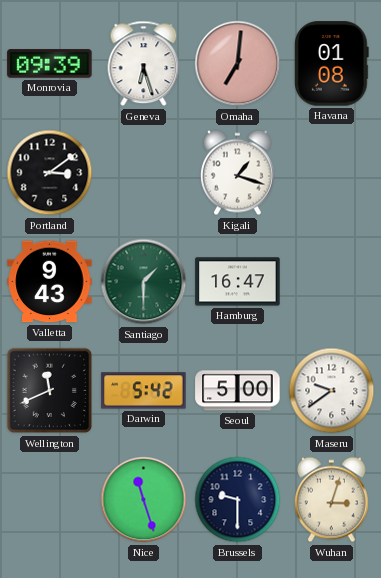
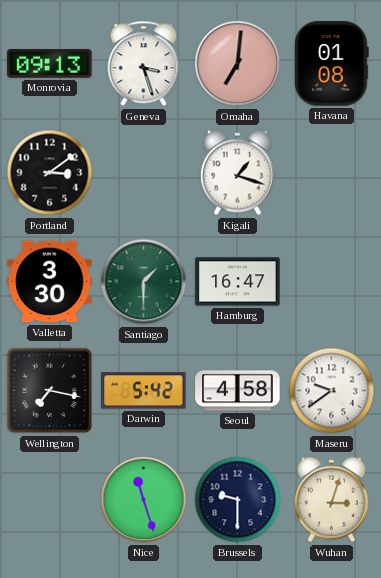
Monrovia: 09:39 -> 09:13 (50, 64)
Geneva: 6:27 -> 3:27 (144, 64)
Valletta: 9:43 -> 3:30 (50, 282)
Wellington: 11:41 -> 7:17 (50, 391)
Seoul: 5:00 -> 4:58 (238, 391)
